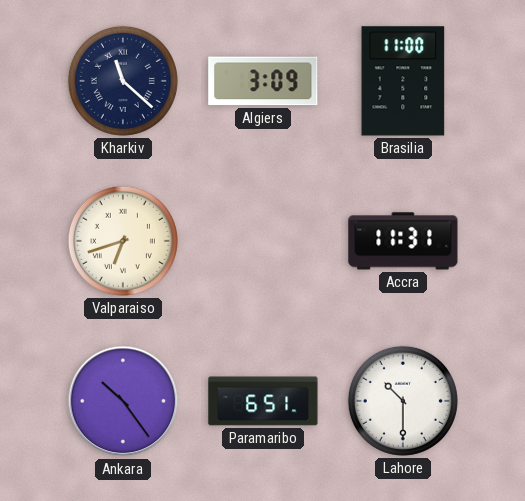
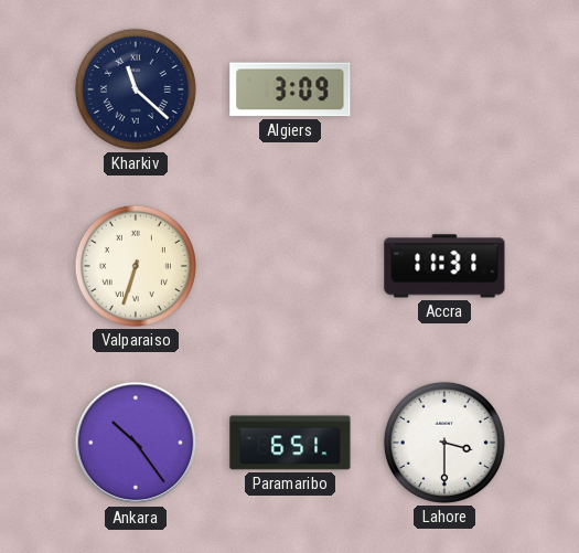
Brasilia: 11:00 -> none (403, 81)
Valparaiso: 6:42 -> 6:33 (136, 266)
Lahore: 10:30 -> 3:30 (444, 443)
